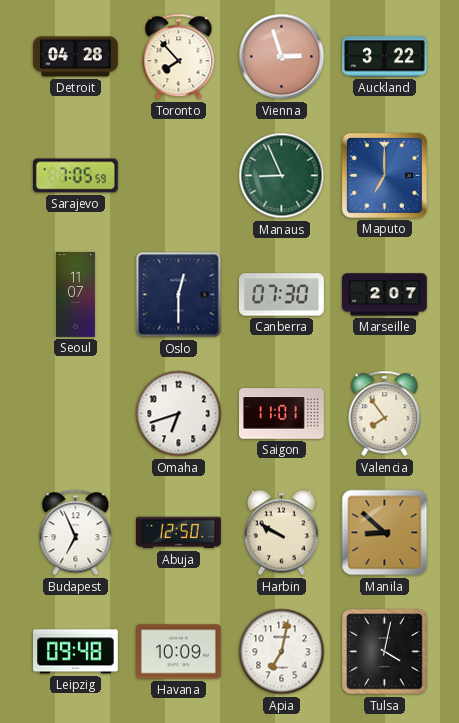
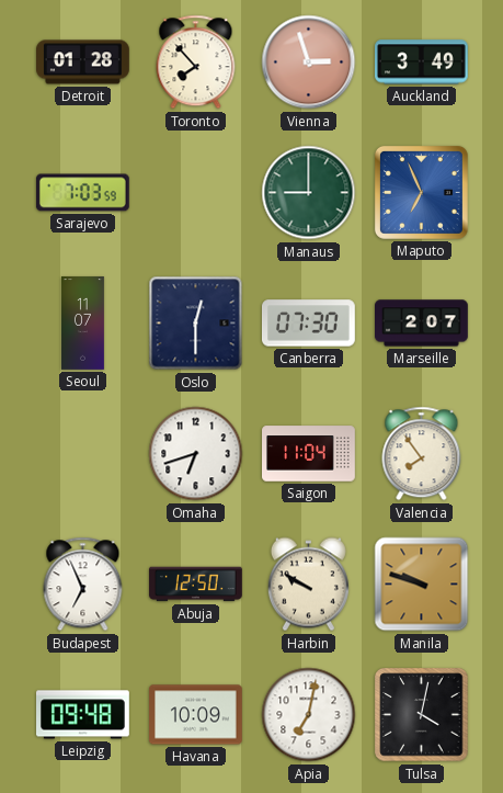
Detroit: 04:28 -> 01:28 (83, 63)
Auckland: 3:22 -> 3:49 (422, 63)
Sarajevo: 7:05 -> 7:03 (82, 193)
Manaus: 8:56 -> 9:00 (309, 193)
Maputo: 7:00 -> 6:56 (421, 192)
Saigon: 11:01 -> 11:04 (309, 454)
Manila: 8:52 -> 9:48 (422, 585)
